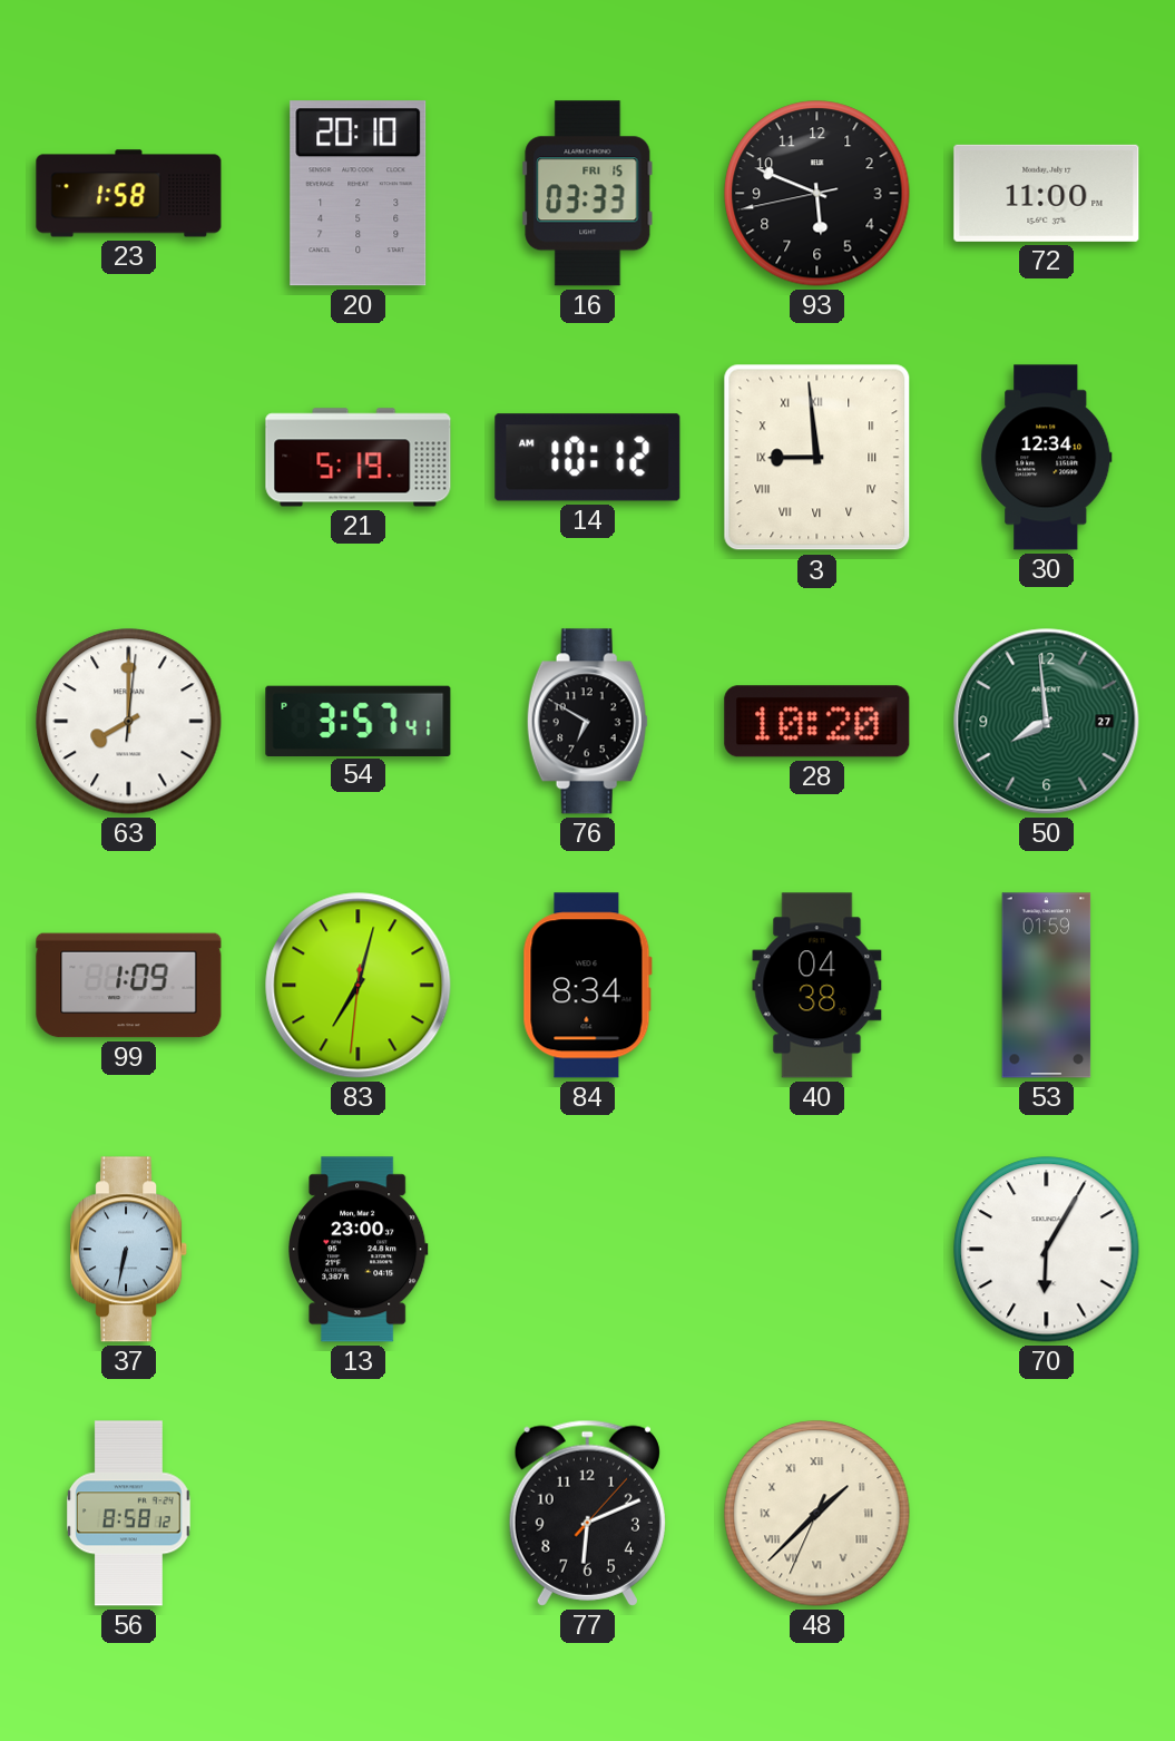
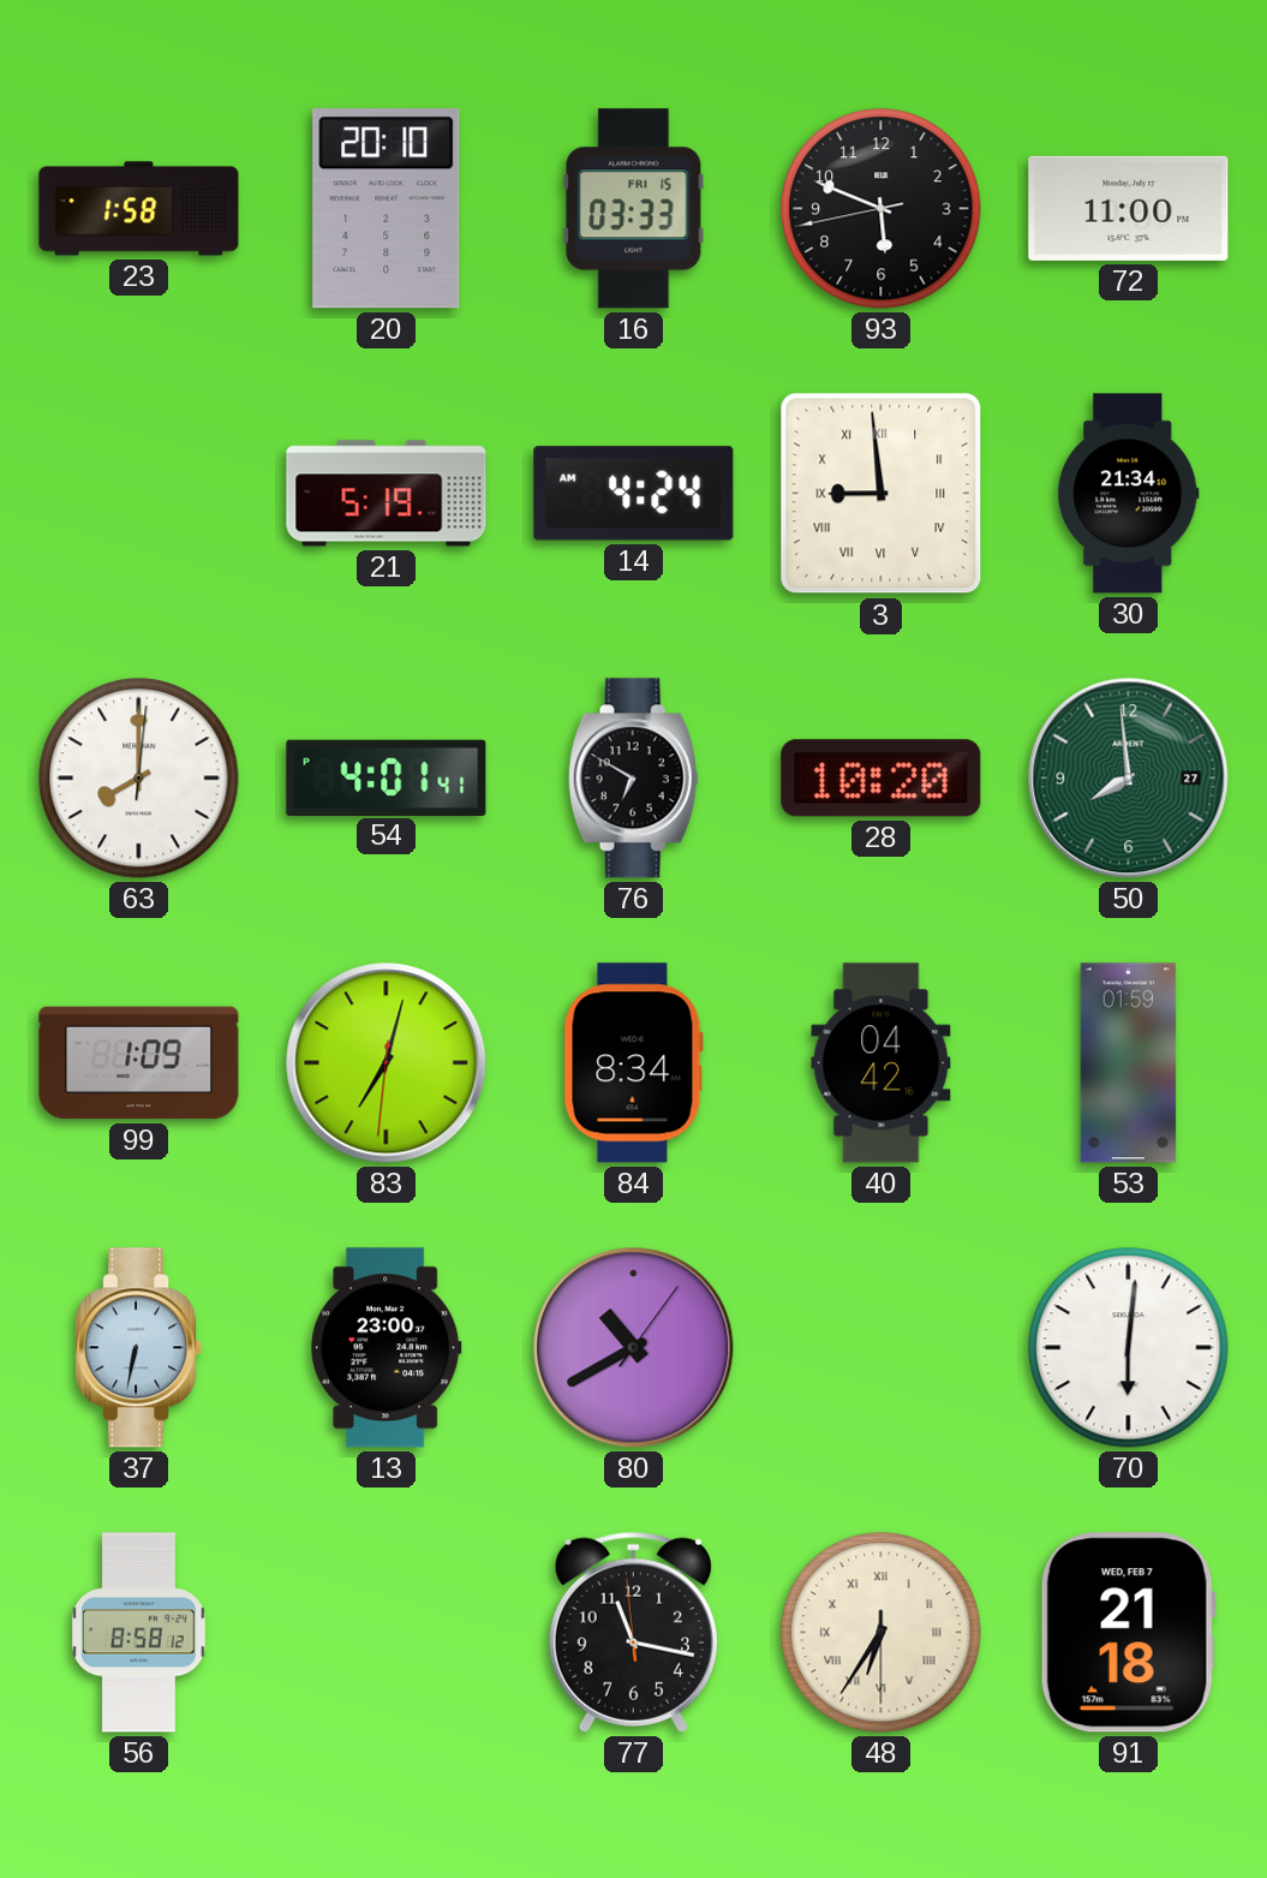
14: 10:12 -> 4:24 (634, 494)
30: 12:34 -> 21:34 (1129, 494)
54: 3:57 -> 4:01 (387, 777)
40: 04:38 -> 04:42 (881, 1063)
80: none -> 10:40 (634, 1348)
70: 6:05 -> 6:01 (1129, 1348)
77: 6:11 -> 11:16 (633, 1632)
48: 1:37 -> 6:35 (881, 1633)
91: none -> 21:18 (1128, 1633)
